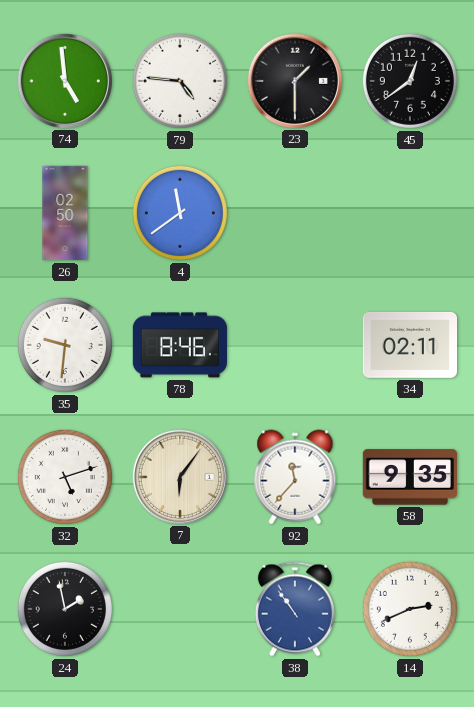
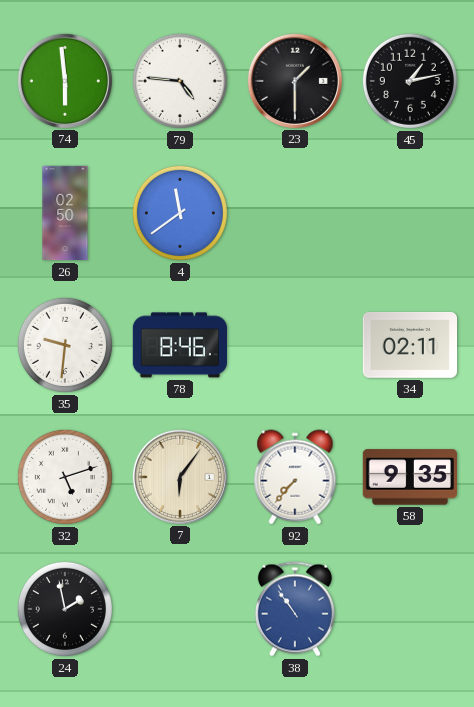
74: 4:59 -> 5:59 (64, 80)
45: 12:39 -> 1:13 (410, 81)
92: 11:37 -> 7:37 (295, 477)
14: 2:41 -> none (410, 609)
